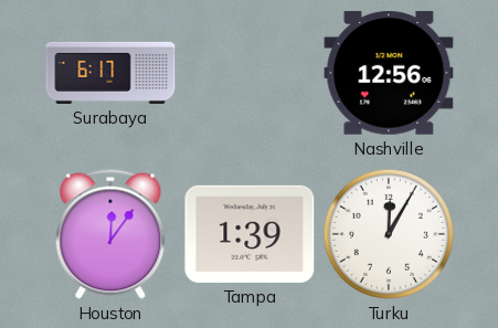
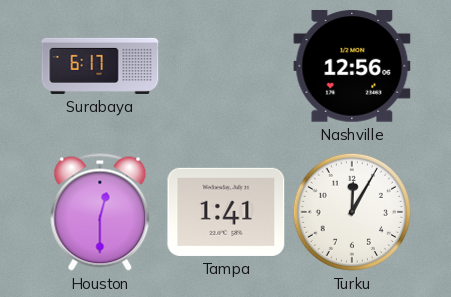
Houston: 12:06 -> 12:30 (100, 212)
Tampa: 1:39 -> 1:41 (226, 212)
